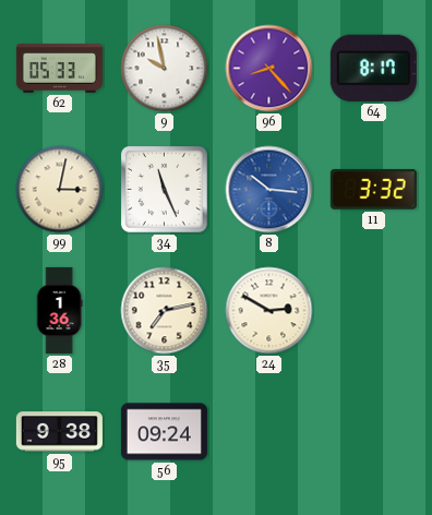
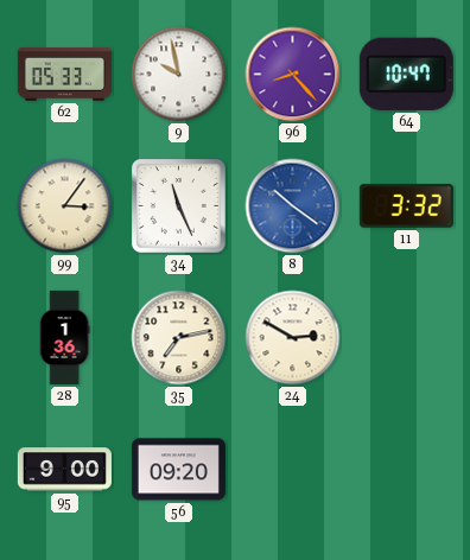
64: 8:17 -> 10:47 (406, 74)
99: 3:02 -> 3:06 (65, 206)
8: 10:16 -> 10:21 (293, 206)
95: 9:38 -> 9:00 (64, 470)
56: 09:24 -> 09:20 (178, 470)
